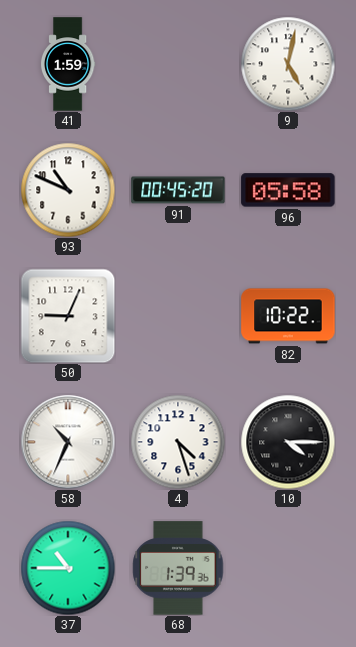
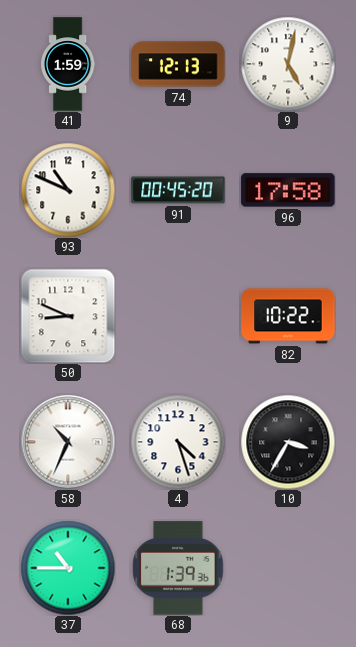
74: none -> 12:13 (178, 64)
96: 05:58 -> 17:58 (288, 190)
50: 9:04 -> 8:49 (68, 316)
10: 4:15 -> 3:35 (288, 442)
